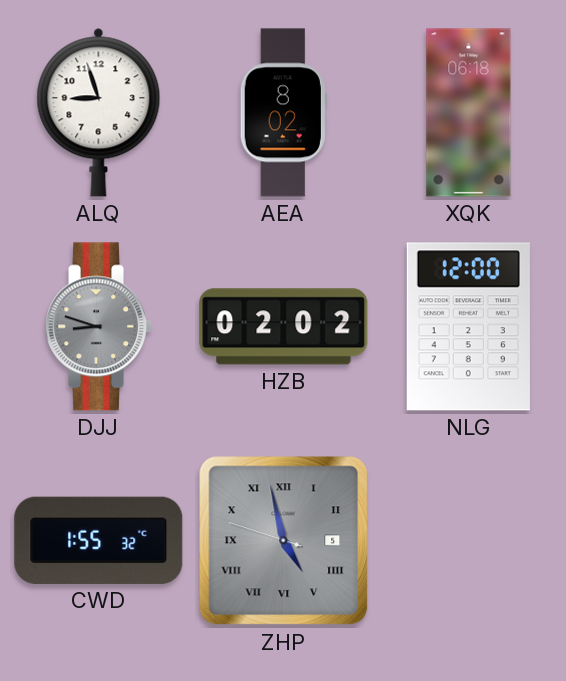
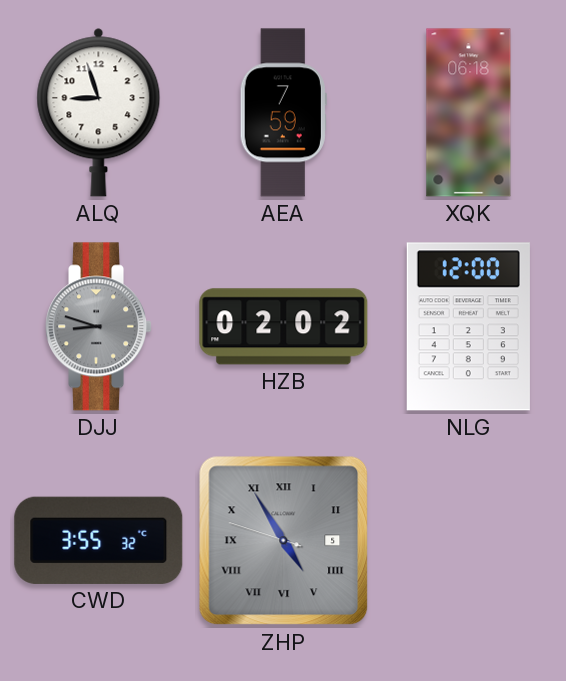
AEA: 8:02 -> 7:59 (283, 113)
CWD: 1:55 -> 3:55 (99, 540)
ZHP: 4:57 -> 4:54 (284, 541)
